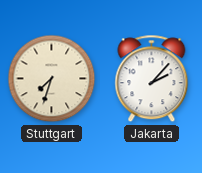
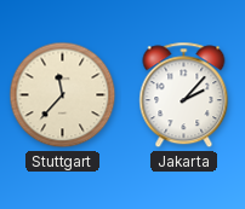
Stuttgart: 7:33 -> 11:37 (63, 95)
